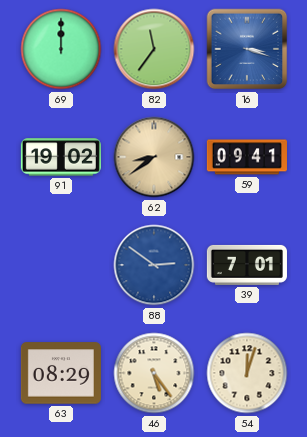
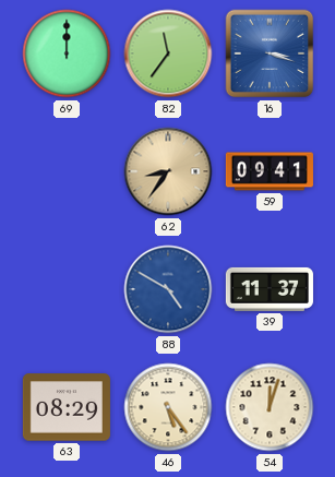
91: 19:02 -> none (61, 157)
62: 8:39 -> 8:36 (168, 171)
88: 2:51 -> 4:50 (168, 289)
39: 7:01 -> 11:37 (270, 289)
